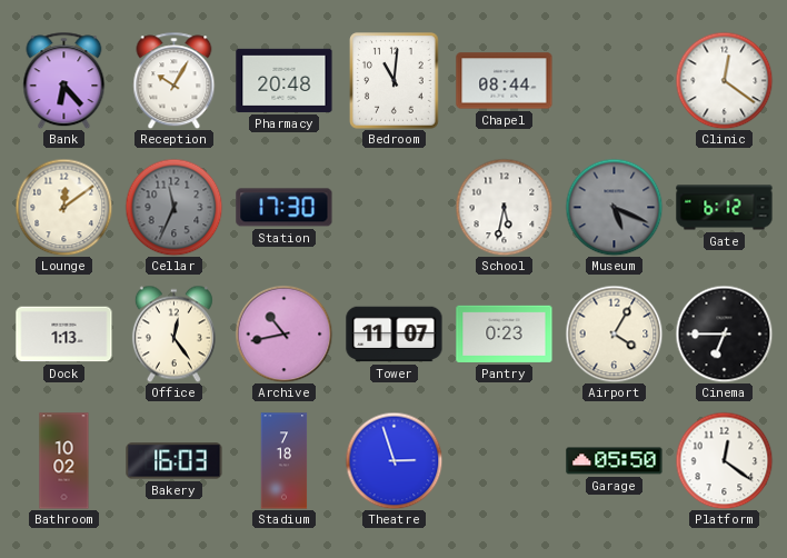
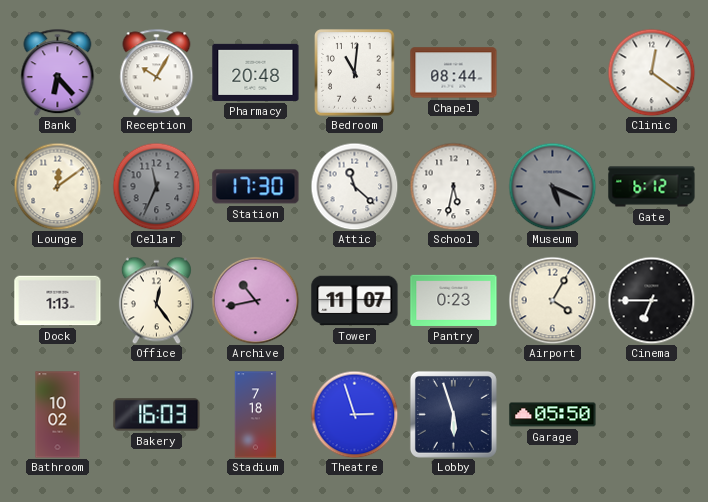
Attic: none -> 11:22 (354, 186)
Lobby: none -> 5:57 (453, 414)
Platform: 12:21 -> none (724, 460)
